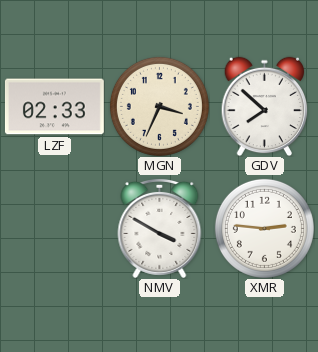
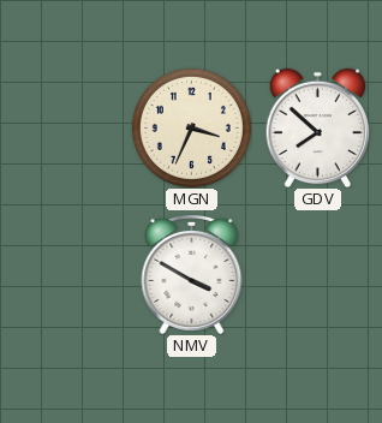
LZF: 02:33 -> none (54, 107)
XMR: 2:46 -> none (264, 228)
